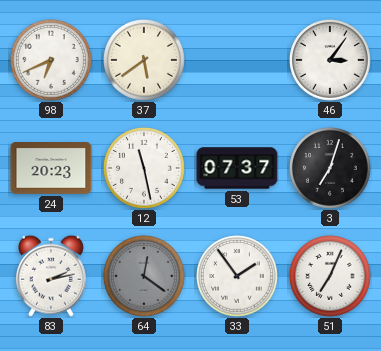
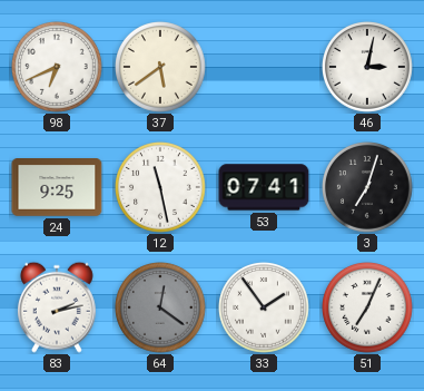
46: 3:06 -> 3:02 (368, 68)
24: 20:23 -> 9:25 (57, 187)
53: 07:37 -> 07:41 (264, 187)
